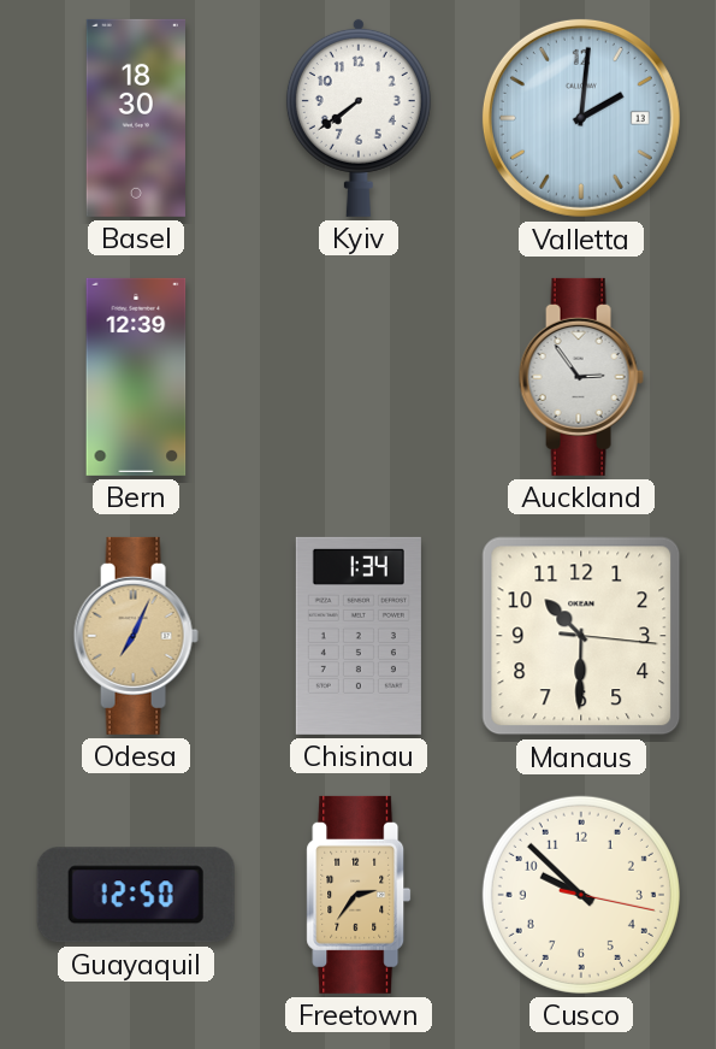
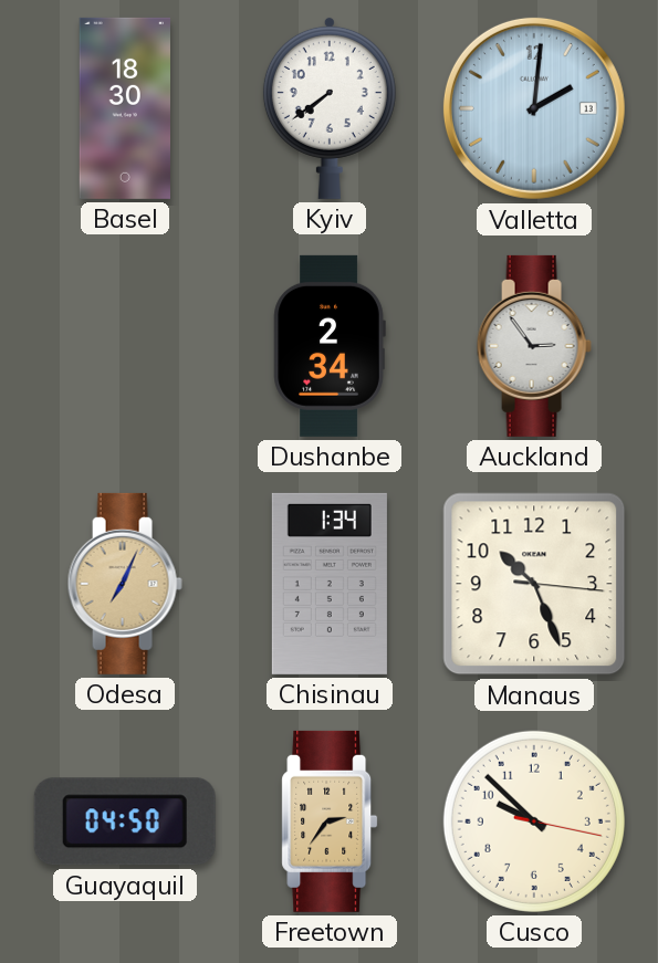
Bern: 12:39 -> none (136, 377)
Dushanbe: none -> 2:34 (330, 346)
Manaus: 10:30 -> 10:26 (534, 584)
Guayaquil: 12:50 -> 04:50 (125, 821)
